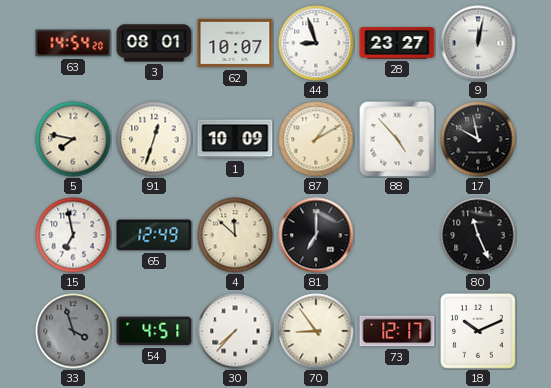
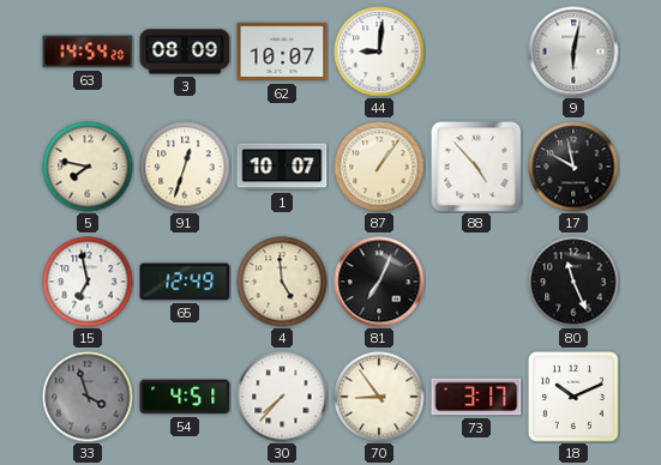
3: 08:01 -> 08:09 (185, 52)
44: 8:57 -> 9:01 (379, 52)
28: 23:27 -> none (397, 43)
9: 12:02 -> 6:02 (573, 52)
1: 10:09 -> 10:07 (282, 167)
87: 1:10 -> 1:06 (379, 167)
4: 11:52 -> 4:59 (282, 282)
81: 7:00 -> 7:04 (379, 282)
73: 12:17 -> 3:17 (476, 397)
